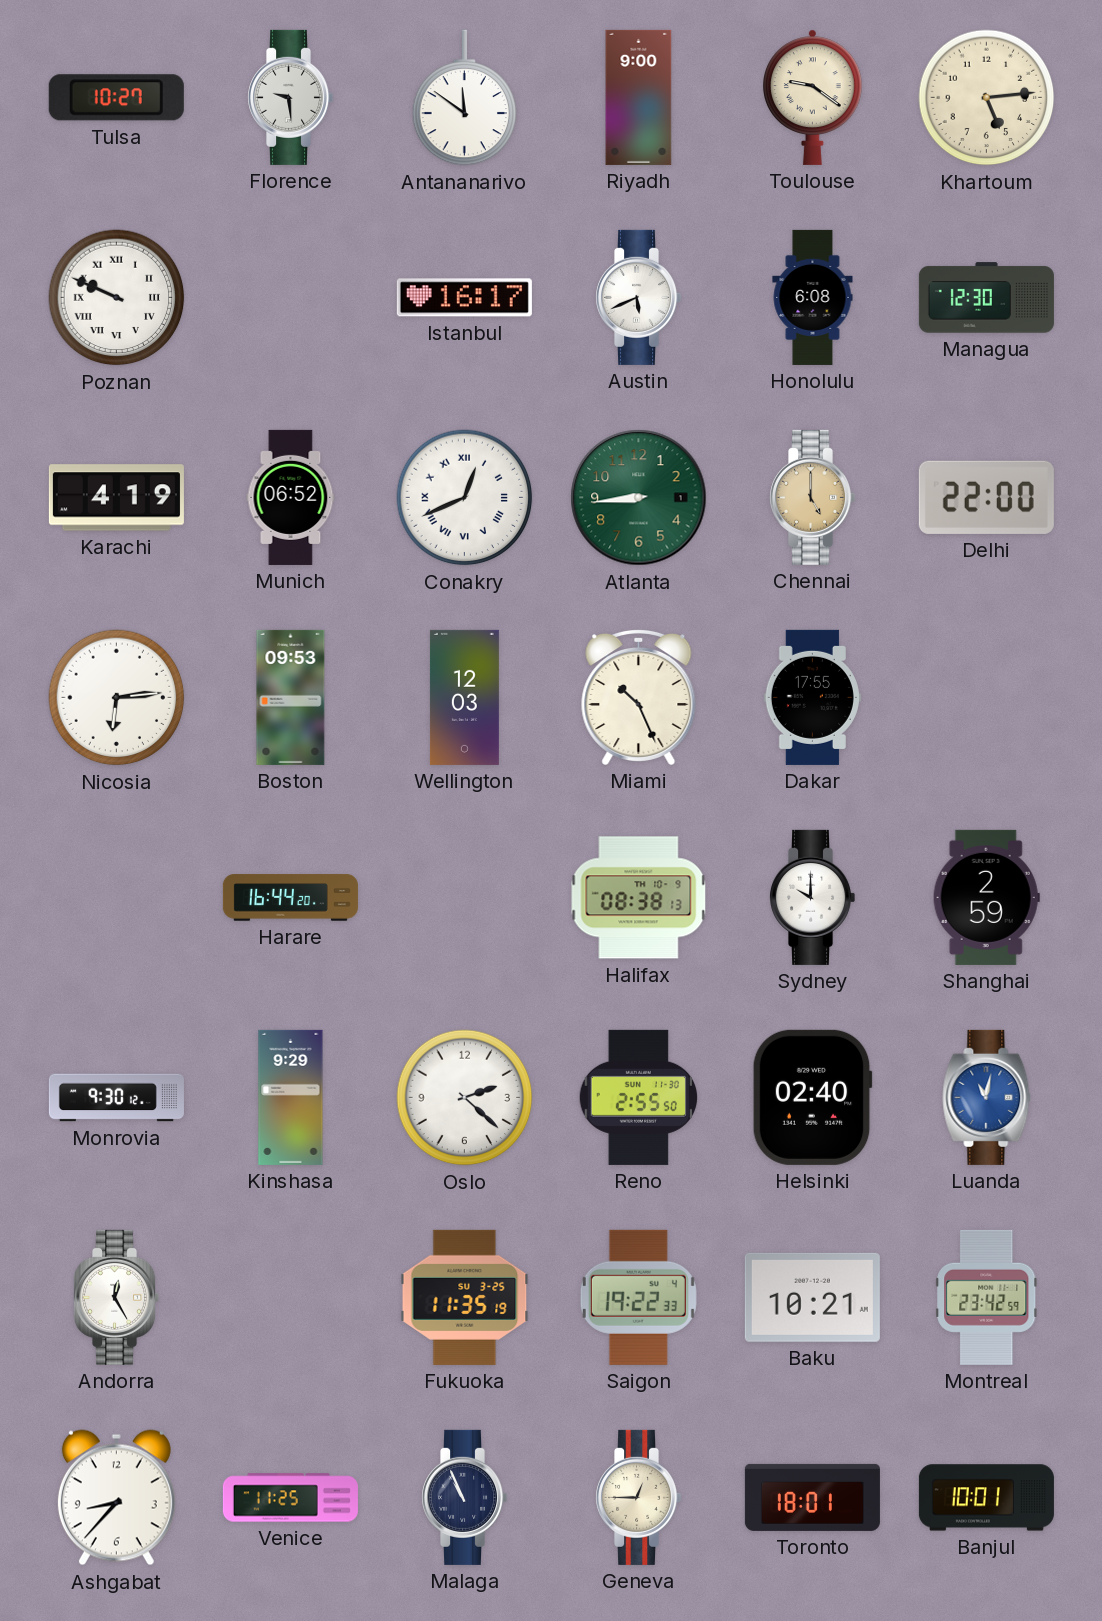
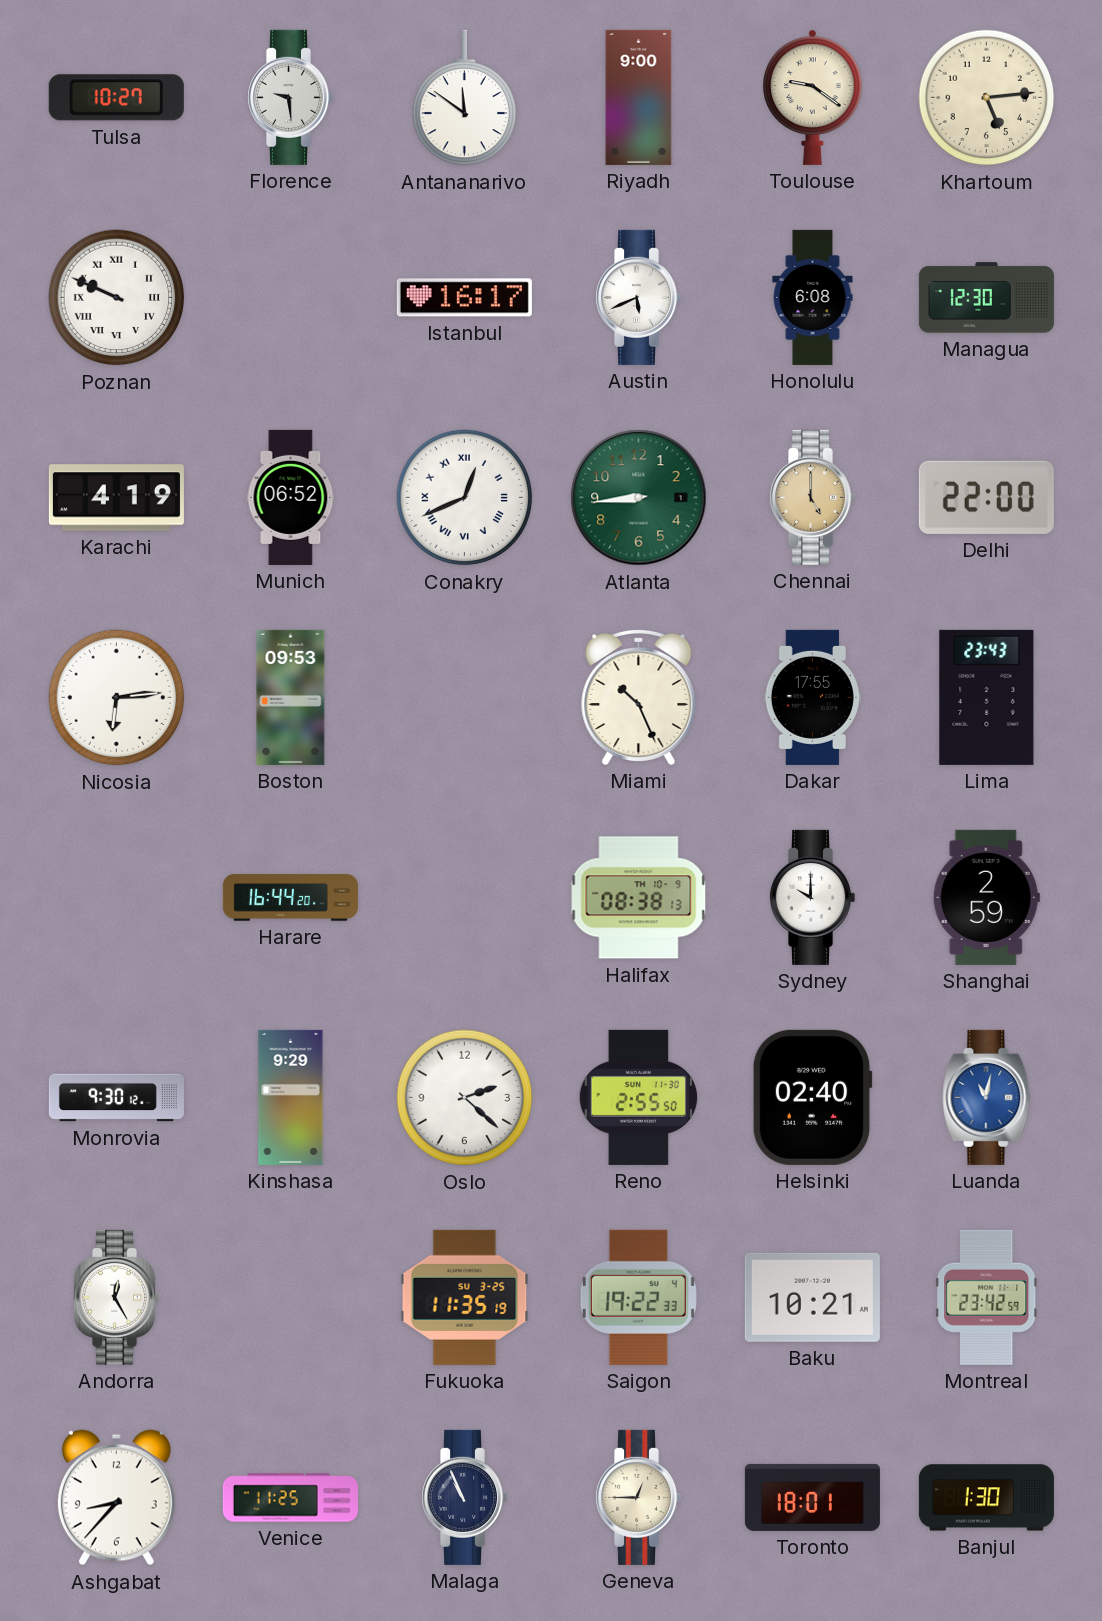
Wellington: 12:03 -> none (464, 697)
Lima: none -> 23:43 (987, 697)
Banjul: 10:01 -> 1:30 (986, 1498)
